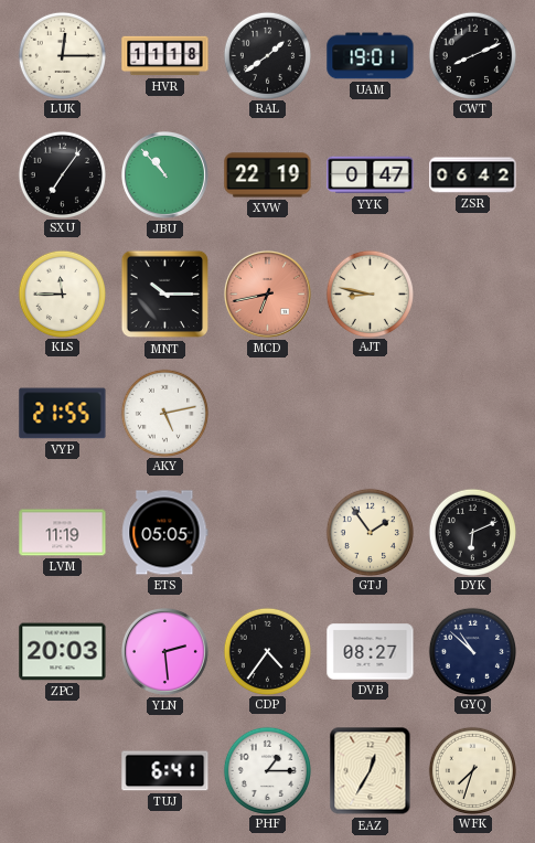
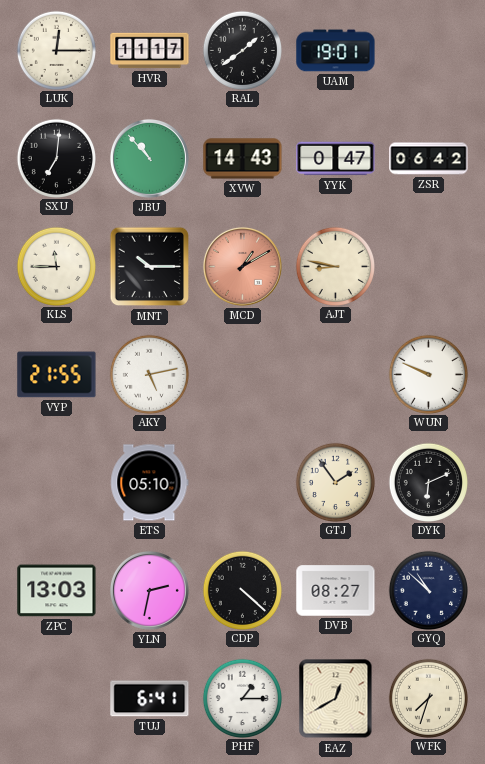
HVR: 11:18 -> 11:17 (150, 51)
CWT: 8:11 -> none (472, 55)
SXU: 7:06 -> 7:01 (56, 158)
XVW: 22:19 -> 14:43 (243, 159)
MCD: 6:43 -> 1:10 (242, 266)
WUN: none -> 9:49 (428, 374)
LVM: 11:19 -> none (63, 533)
ETS: 05:05 -> 05:10 (150, 483)
ZPC: 20:03 -> 13:03 (57, 591)
YLN: 2:29 -> 2:32 (149, 590)
CDP: 4:36 -> 4:22 (242, 590)
EAZ: 12:35 -> 12:40 (336, 699)
